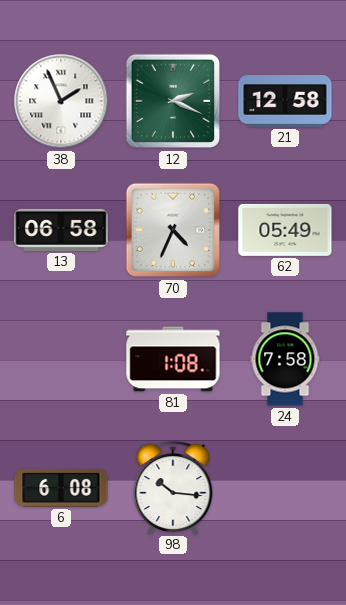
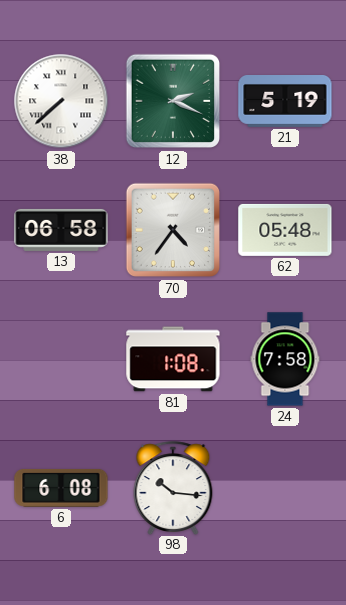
38: 1:56 -> 7:38 (61, 101)
21: 12:58 -> 5:19 (285, 102)
70: 4:34 -> 4:36 (173, 230)
62: 05:49 -> 05:48 (285, 230)
